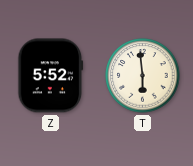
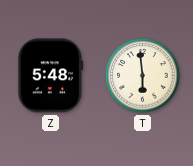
Z: 5:52 -> 5:48 (51, 76)
